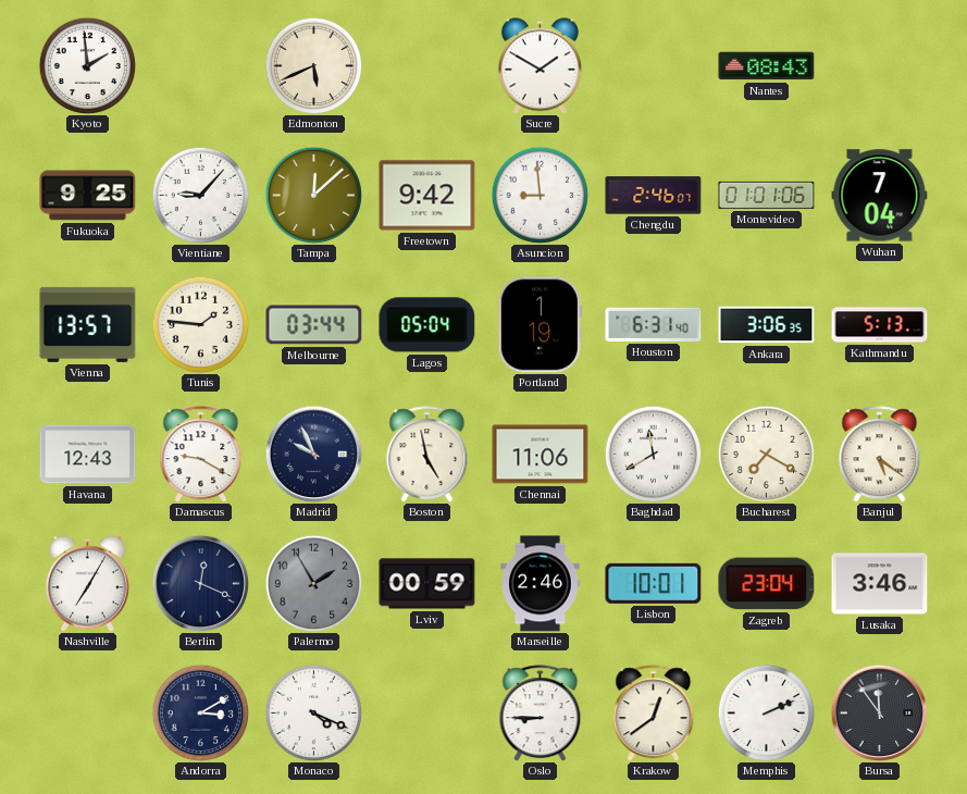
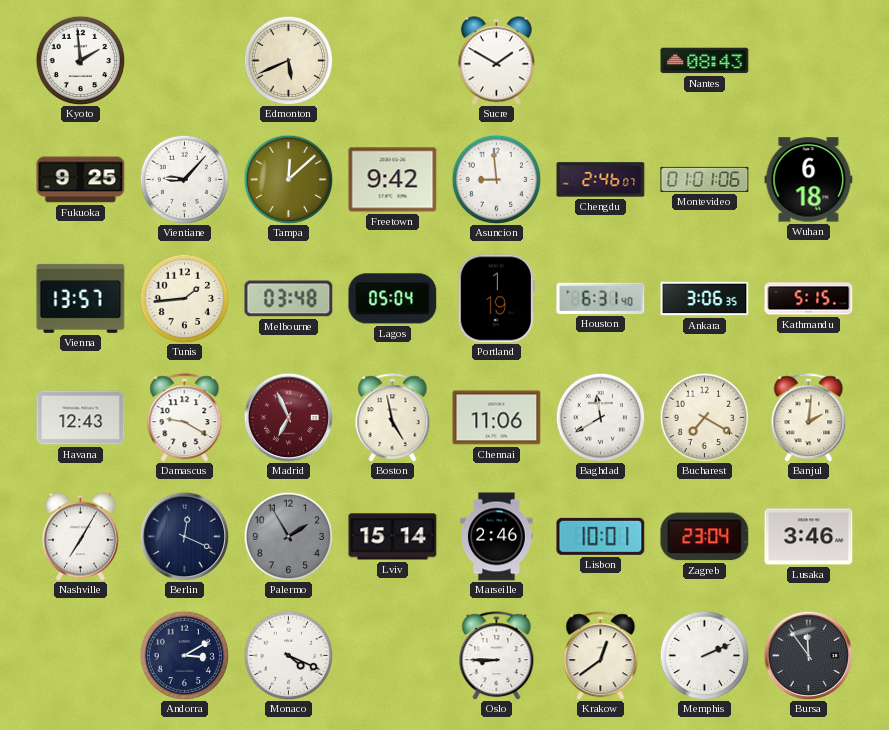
Wuhan: 7:04 -> 6:18 (809, 180)
Tunis: 1:46 -> 1:44 (184, 298)
Melbourne: 03:44 -> 03:48 (289, 299)
Kathmandu: 5:13 -> 5:15 (809, 299)
Madrid: 9:56 -> 6:56 (288, 417)
Madrid dial: navy -> burgundy (288, 417)
Banjul: 5:21 -> 2:01 (809, 418)
Lviv: 00:59 -> 15:14 (393, 537)
